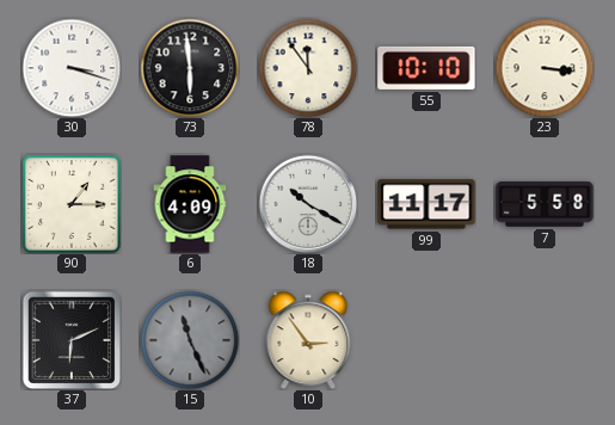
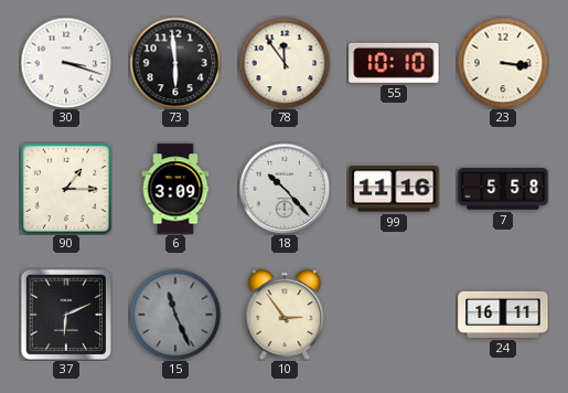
6: 4:09 -> 3:09 (175, 189)
18: 10:20 -> 10:23 (285, 189)
99: 11:17 -> 11:16 (394, 189)
24: none -> 16:11 (503, 315)
